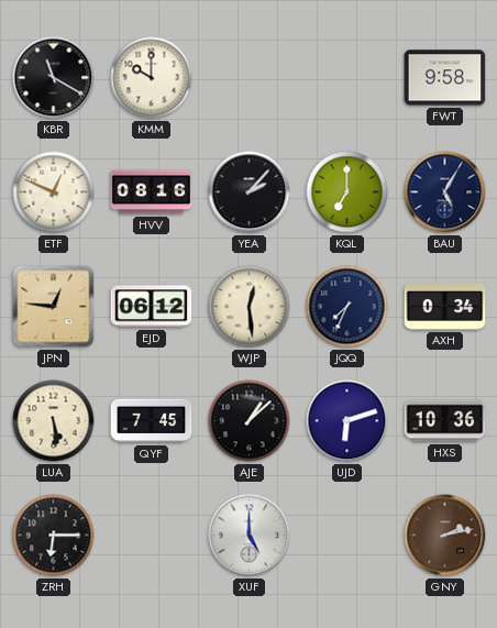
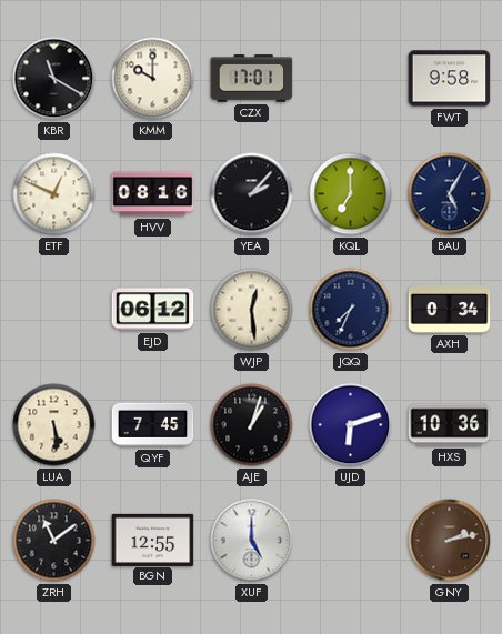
CZX: none -> 17:01 (252, 79)
JPN: 12:46 -> none (54, 307)
AJE: 1:08 -> 1:03 (252, 425)
ZRH: 6:15 -> 11:09 (54, 541)
BGN: none -> 12:55 (153, 540)
